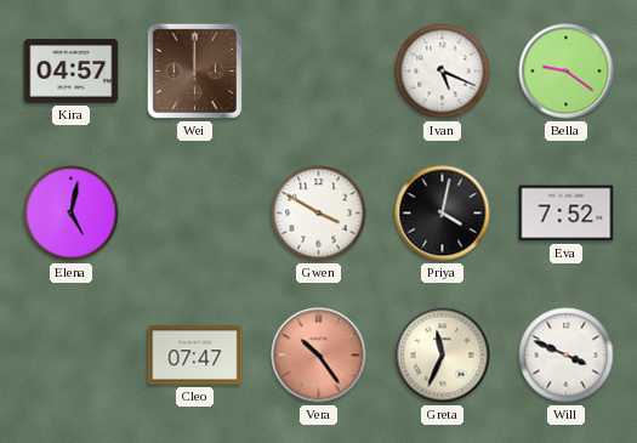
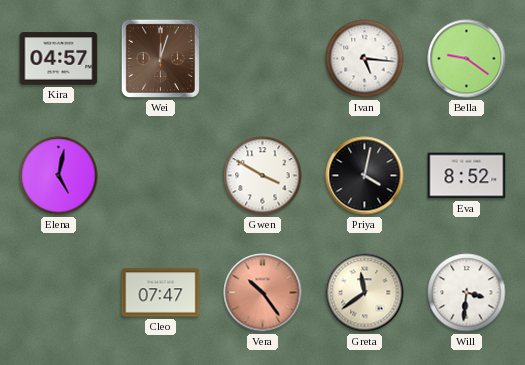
Wei: 12:00 -> 12:03 (160, 58)
Ivan: 5:19 -> 5:16 (365, 59)
Eva: 7:52 -> 8:52 (467, 176)
Greta: 11:34 -> 11:39 (365, 293)
Will: 3:49 -> 3:31 (467, 293)
